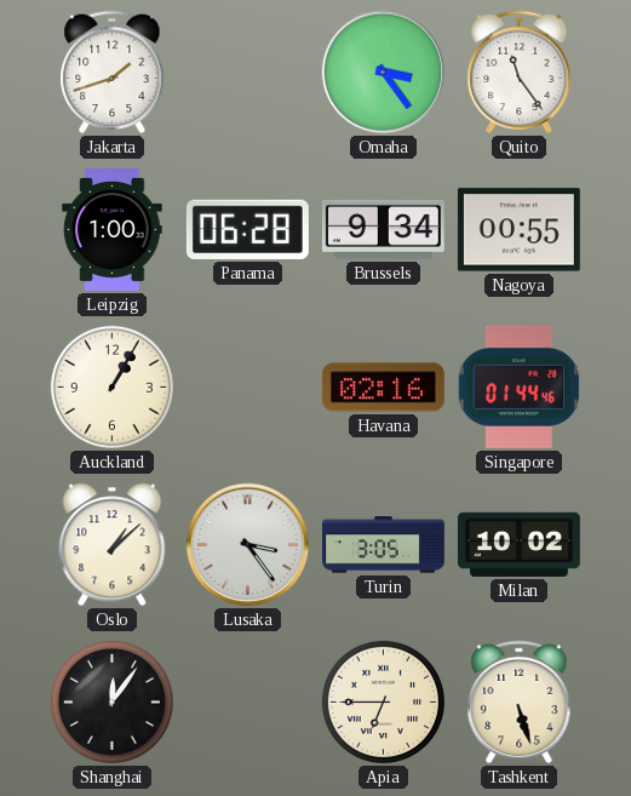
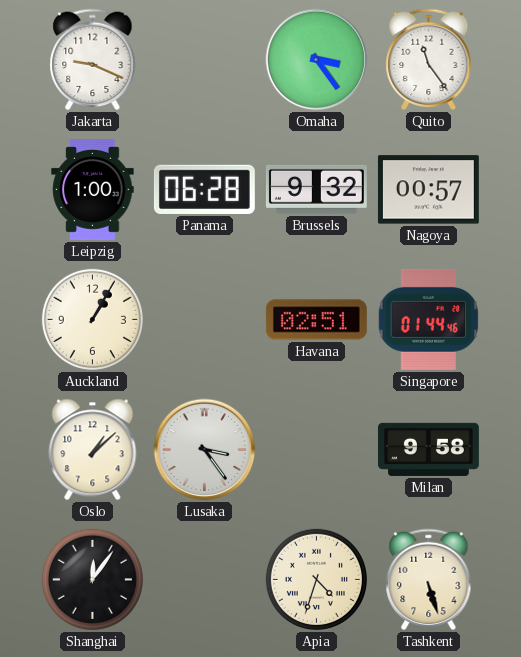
Jakarta: 1:42 -> 9:19 (93, 60)
Brussels: 9:34 -> 9:32 (316, 189)
Nagoya: 00:55 -> 00:57 (428, 190)
Havana: 02:16 -> 02:51 (316, 320)
Turin: 3:05 -> none (384, 545)
Milan: 10:02 -> 9:58 (428, 449)
Apia: 6:45 -> 4:33 (316, 579)
